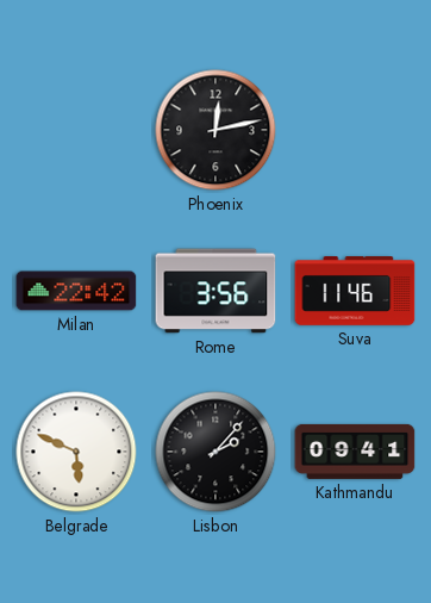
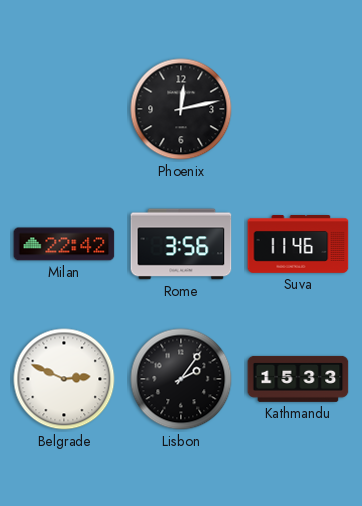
Belgrade: 5:49 -> 2:49 (64, 379)
Lisbon: 2:07 -> 2:06 (181, 379)
Kathmandu: 09:41 -> 15:33 (298, 379)
